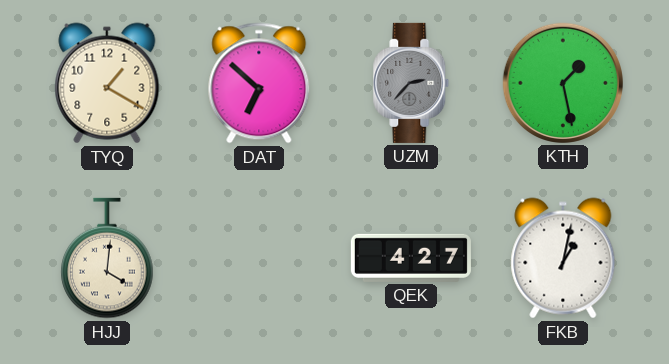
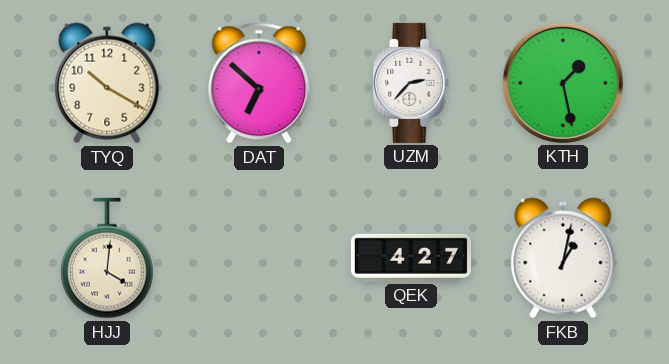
TYQ: 1:20 -> 10:20 (107, 83)
UZM dial: grey -> white (411, 83)
